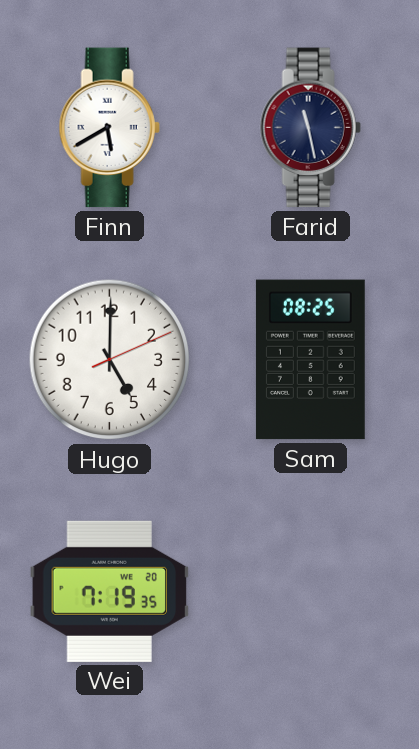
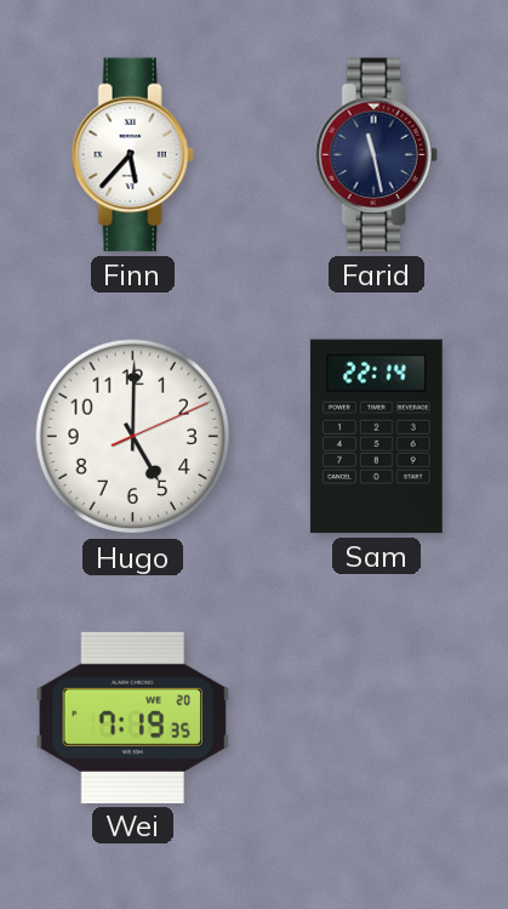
Finn: 5:40 -> 5:37 (132, 155)
Sam: 08:25 -> 22:14 (376, 437)
